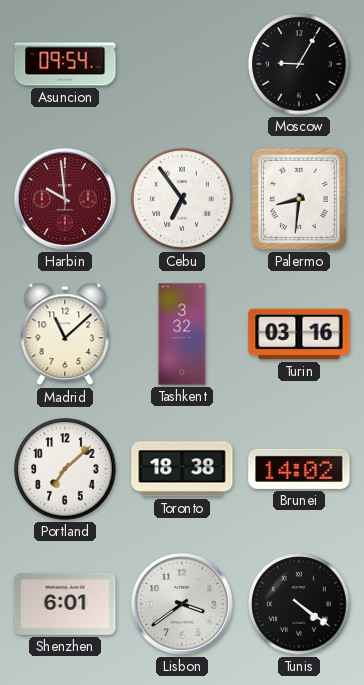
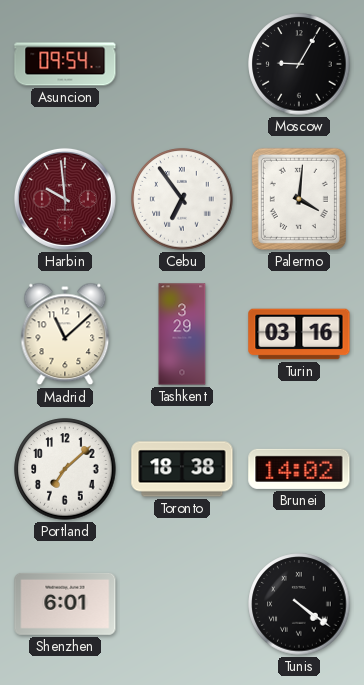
Palermo: 8:31 -> 4:01 (299, 199)
Tashkent: 3:32 -> 3:29 (182, 334)
Lisbon: 3:39 -> none (182, 604)
